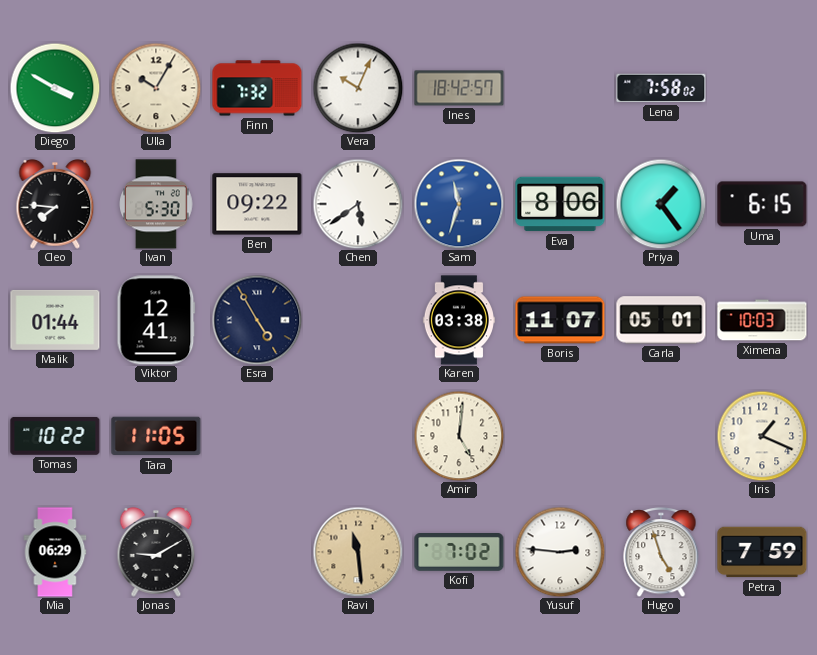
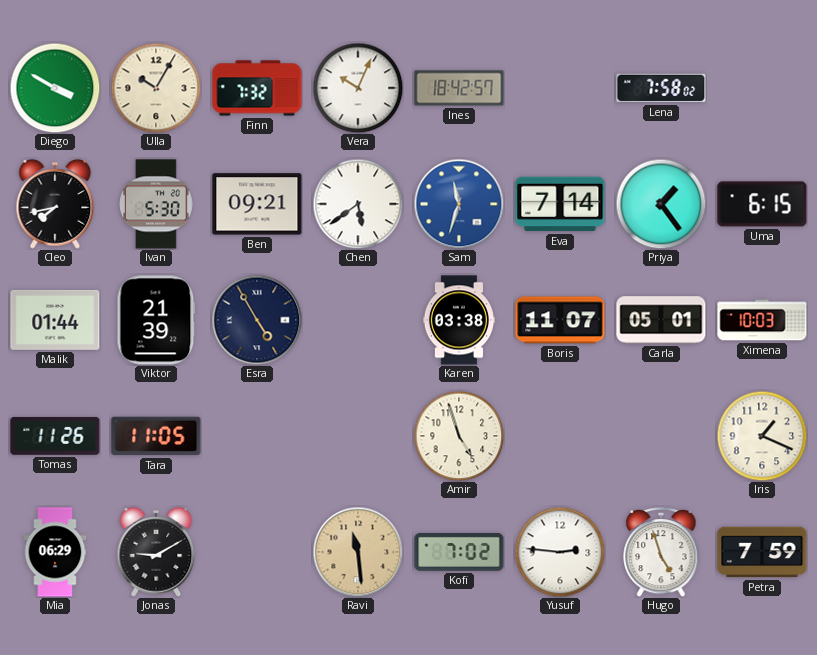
Cleo: 7:46 -> 7:43 (55, 204)
Ben: 09:22 -> 09:21 (257, 204)
Eva: 8:06 -> 7:14 (560, 204)
Viktor: 12:41 -> 21:39 (156, 320)
Tomas: 10:22 -> 11:26 (55, 436)
Amir: 5:01 -> 4:57 (459, 436)
